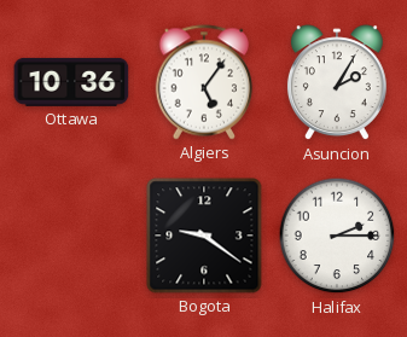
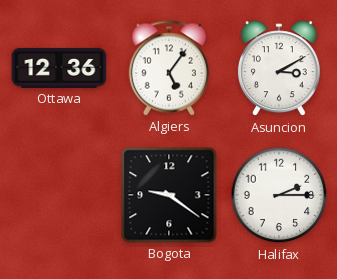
Ottawa: 10:36 -> 12:36 (59, 68)
Asuncion: 2:05 -> 3:10 (279, 69)
